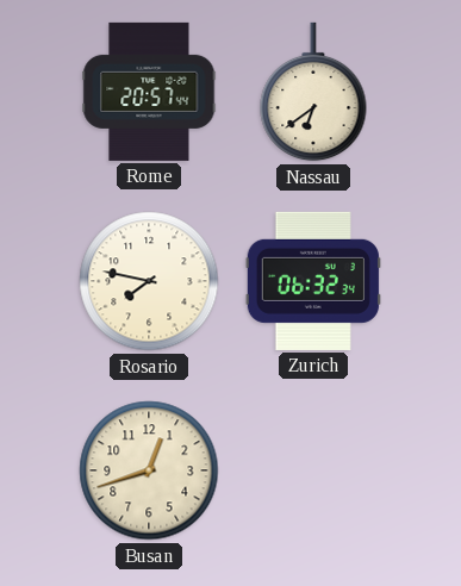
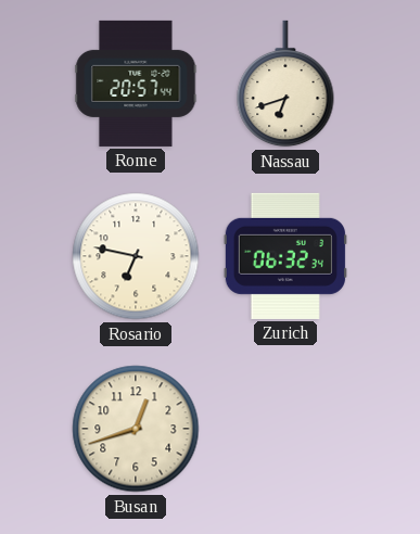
Nassau: 6:39 -> 6:42 (285, 84)
Rosario: 7:47 -> 6:47 (136, 256)
